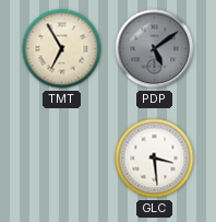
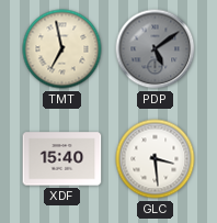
TMT: 6:55 -> 6:58 (62, 49)
XDF: none -> 15:40 (62, 159)
